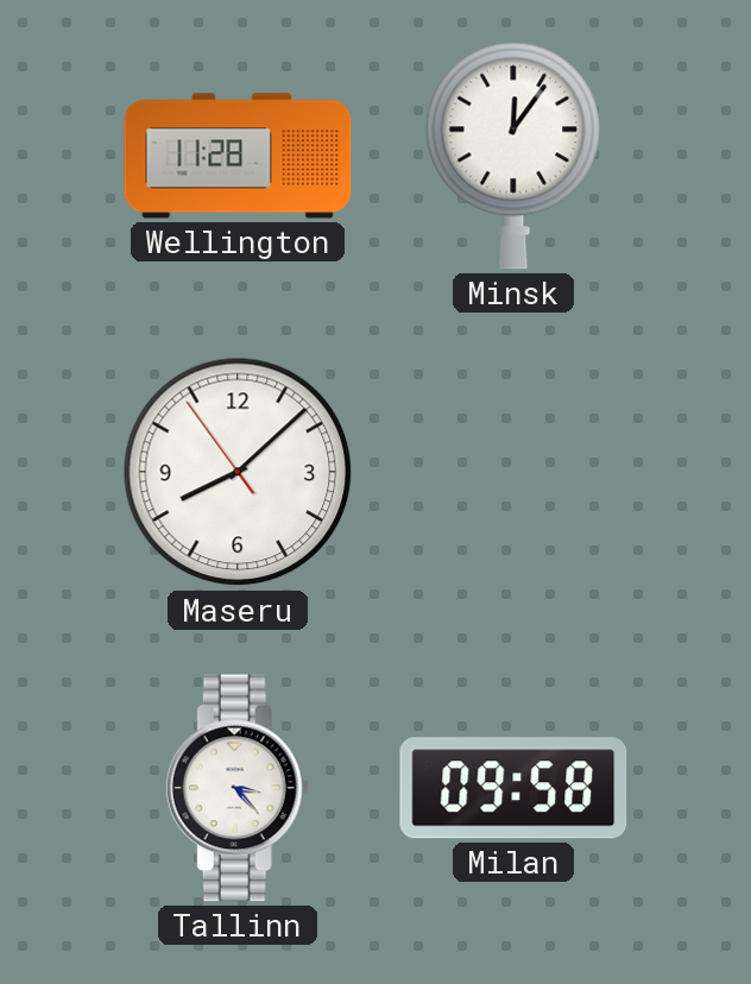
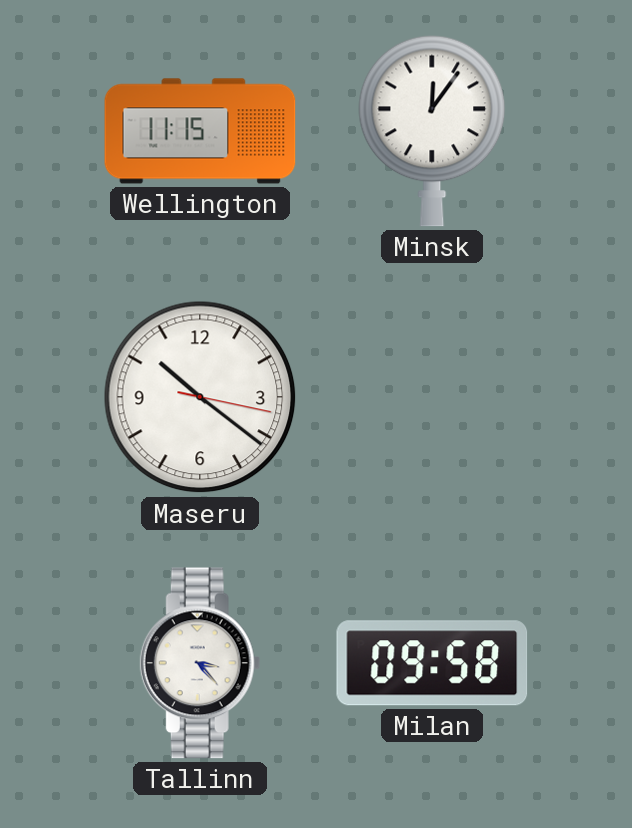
Wellington: 11:28 -> 11:15 (200, 131)
Maseru: 8:07 -> 10:21 (200, 397)
